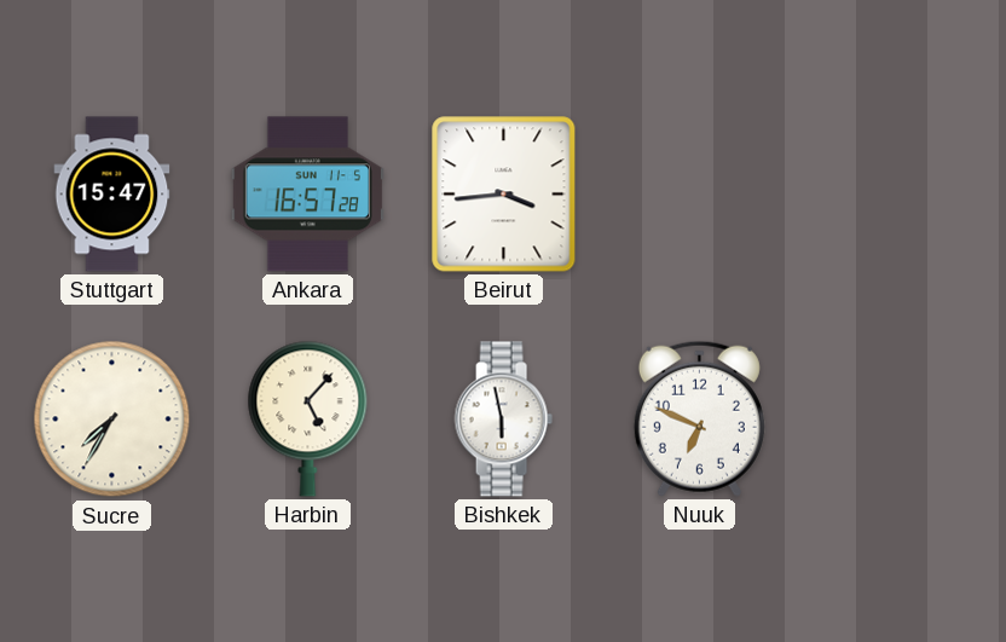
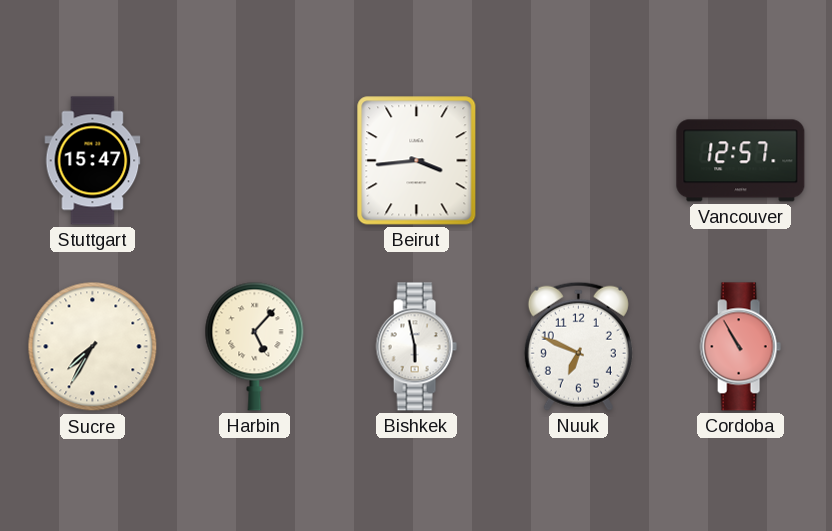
Ankara: 16:57 -> none (307, 195)
Vancouver: none -> 12:57 (741, 161)
Cordoba: none -> 10:55 (740, 347)
